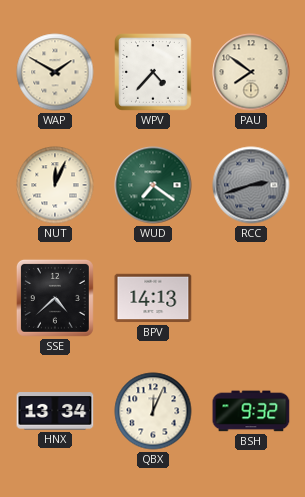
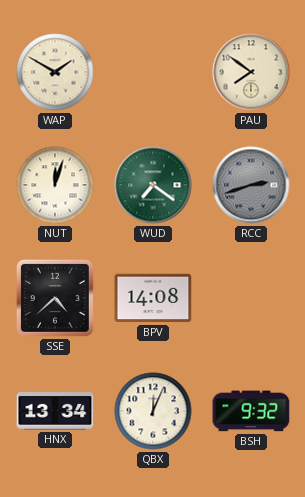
WPV: 4:37 -> none (154, 73)
NUT: 12:04 -> 12:03 (55, 185)
BPV: 14:13 -> 14:08 (153, 298)
